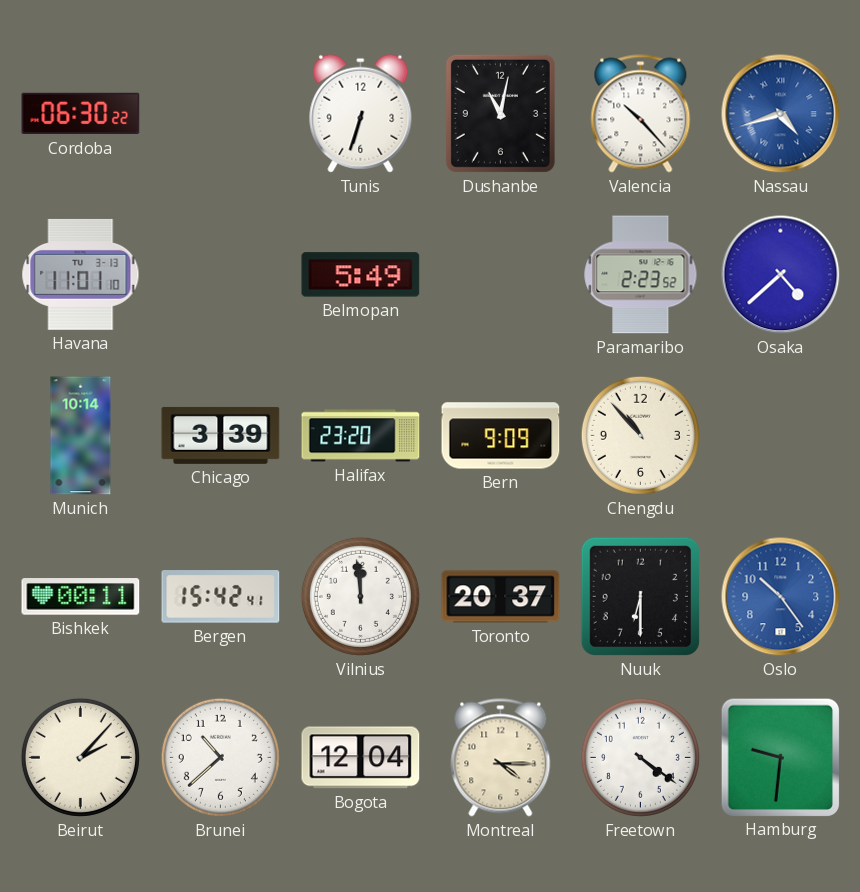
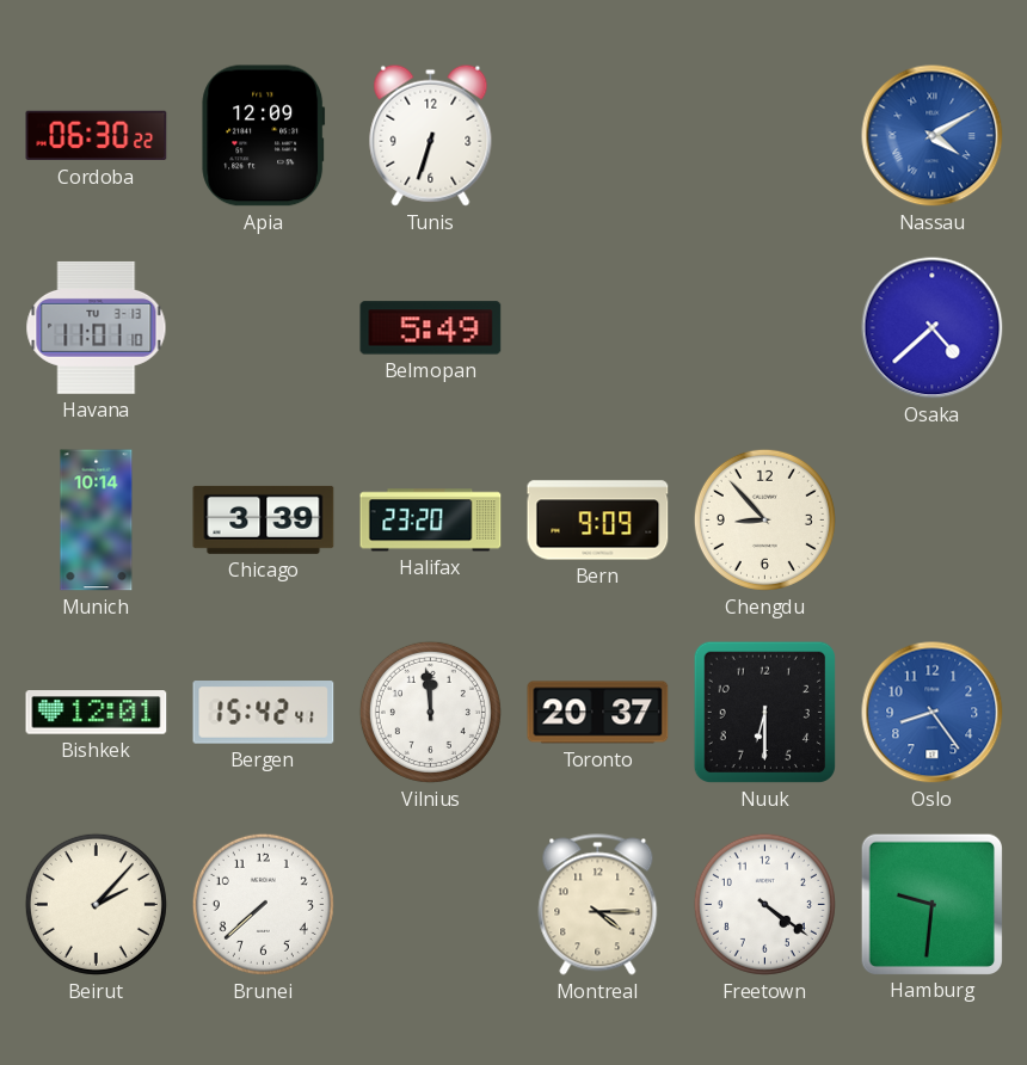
Apia: none -> 12:09 (264, 136)
Dushanbe: 11:02 -> none (500, 113)
Valencia: 10:23 -> none (641, 114)
Nassau: 4:42 -> 4:10 (933, 136)
Paramaribo: 2:23 -> none (641, 275)
Chengdu: 10:53 -> 8:53 (764, 519)
Bishkek: 00:11 -> 12:01 (97, 713)
Oslo: 10:24 -> 8:24 (933, 713)
Brunei: 10:38 -> 7:38 (263, 904)
Bogota: 12:04 -> none (361, 758)
